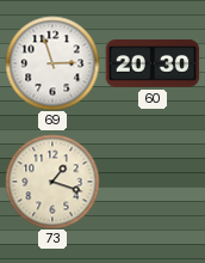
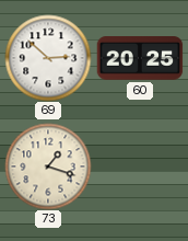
69: 2:57 -> 2:52 (48, 58)
60: 20:30 -> 20:25 (140, 58)
